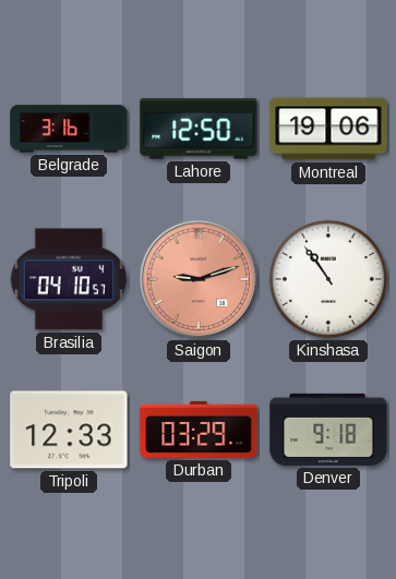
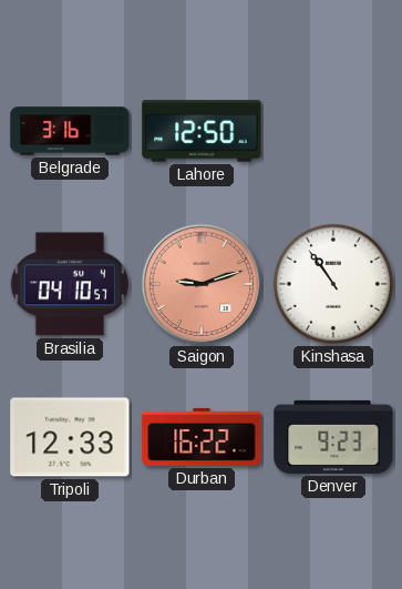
Montreal: 19:06 -> none (328, 129)
Durban: 03:29 -> 16:22 (202, 437)
Denver: 9:18 -> 9:23 (333, 437)
